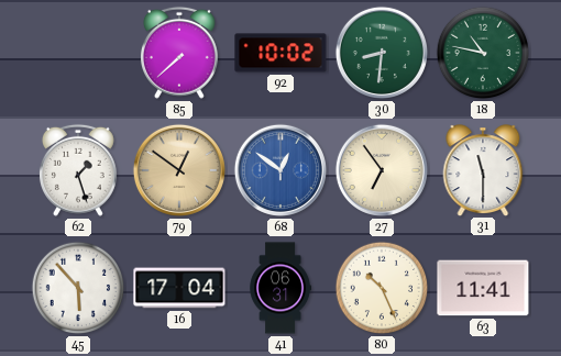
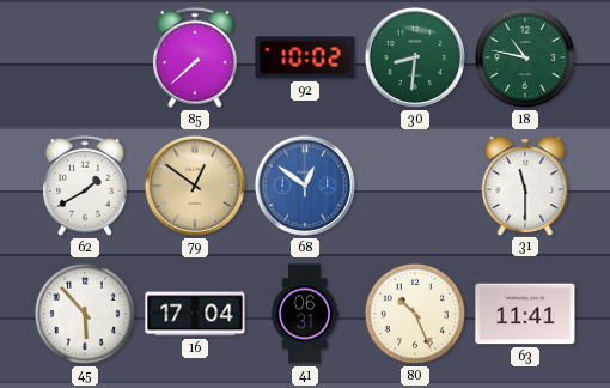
62: 1:27 -> 1:40 (85, 186)
27: 6:54 -> none (382, 170)
